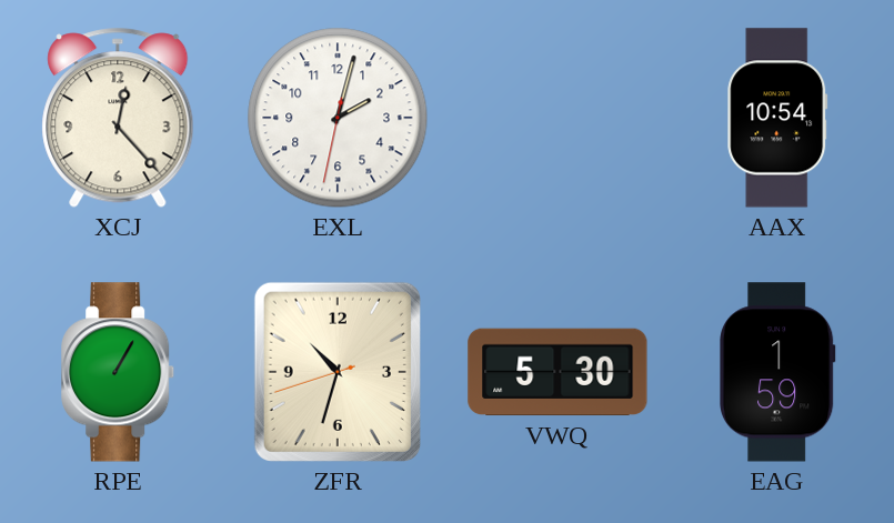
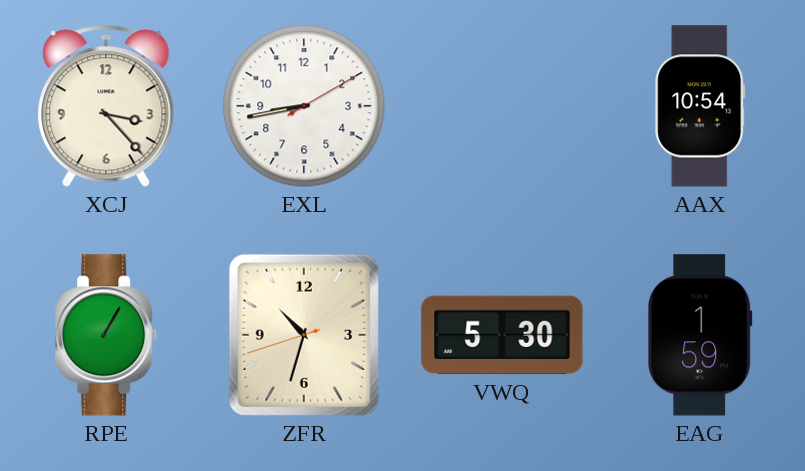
XCJ: 12:23 -> 3:23 (106, 106)
EXL: 2:02 -> 8:43 (304, 106)
